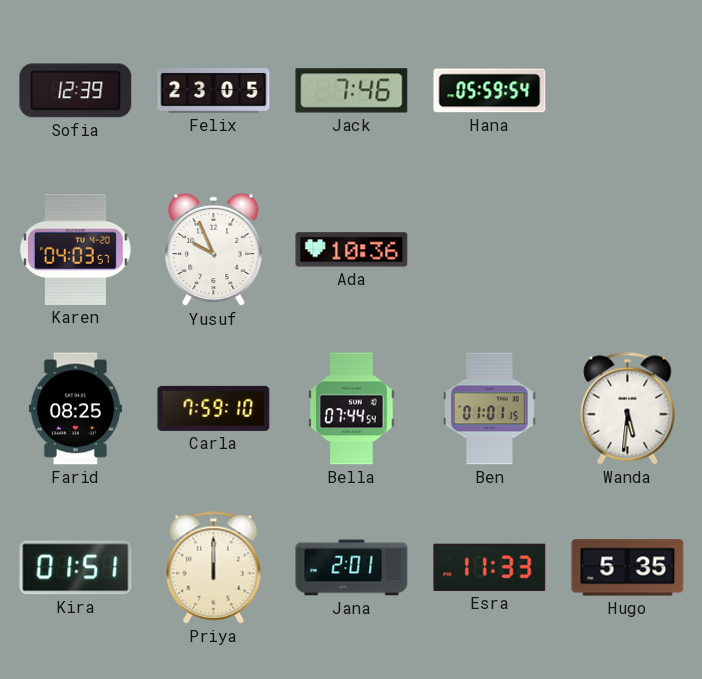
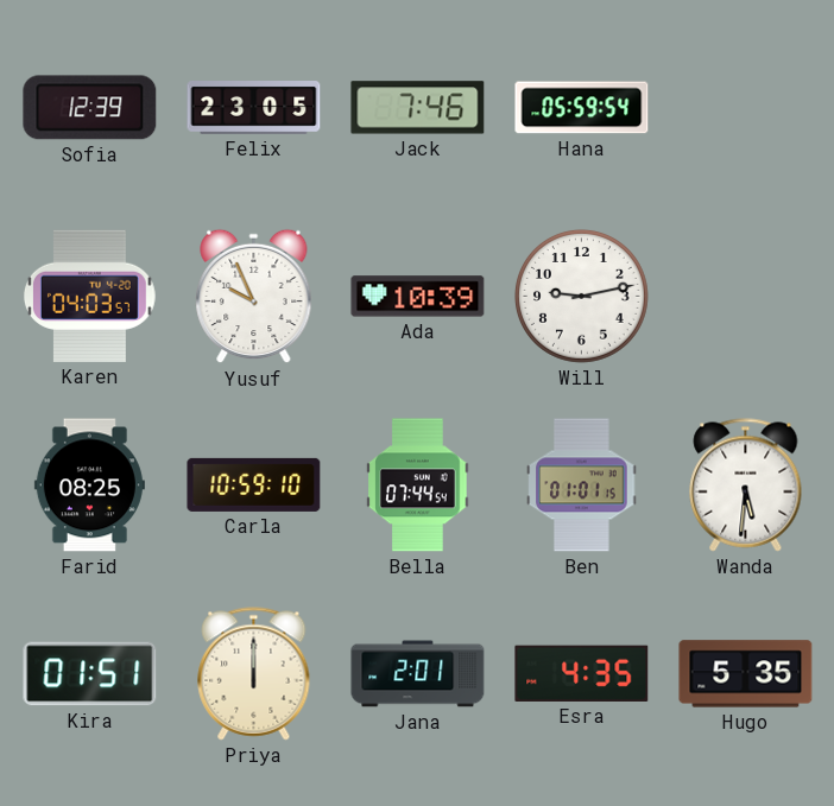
Ada: 10:36 -> 10:39 (418, 297)
Will: none -> 9:13 (582, 297)
Carla: 7:59 -> 10:59 (254, 484)
Esra: 11:33 -> 4:35 (582, 673)
